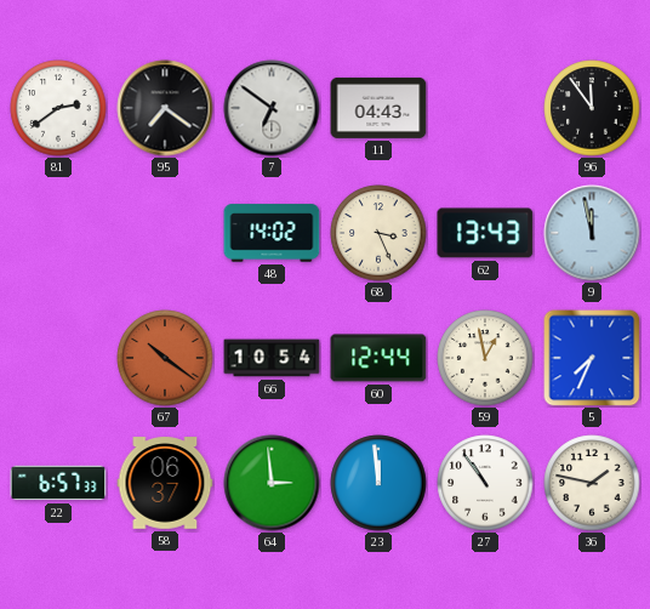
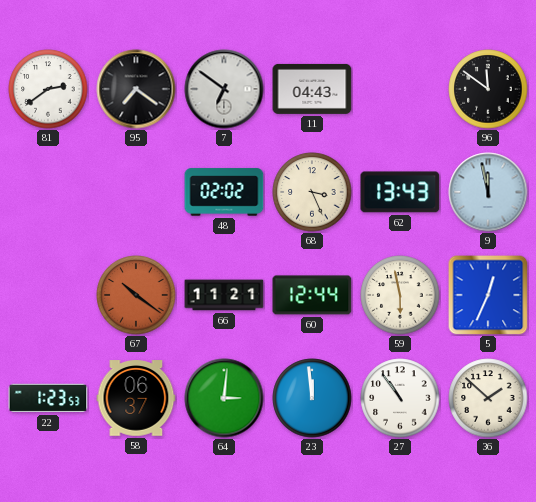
96: 11:54 -> 11:51 (488, 89)
48: 14:02 -> 02:02 (224, 192)
66: 10:54 -> 11:21 (224, 295)
59: 12:58 -> 5:58 (400, 295)
5: 7:34 -> 12:34 (488, 295)
22: 6:57 -> 1:23 (48, 398)
64: 2:59 -> 3:01 (224, 398)
36: 1:47 -> 1:52 (488, 398)
